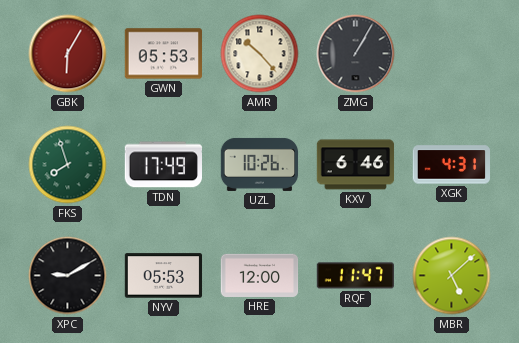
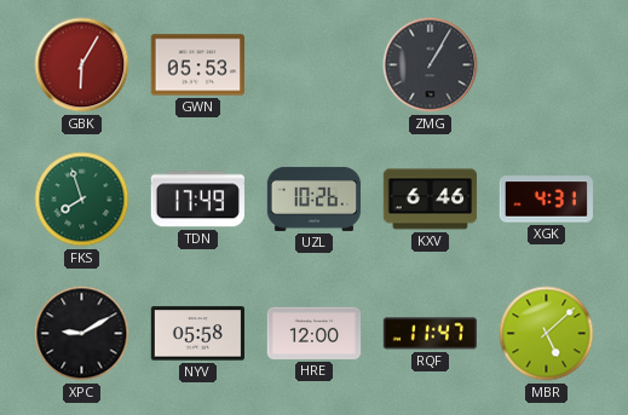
AMR: 10:23 -> none (260, 54)
NYV: 05:53 -> 05:58 (198, 334)
